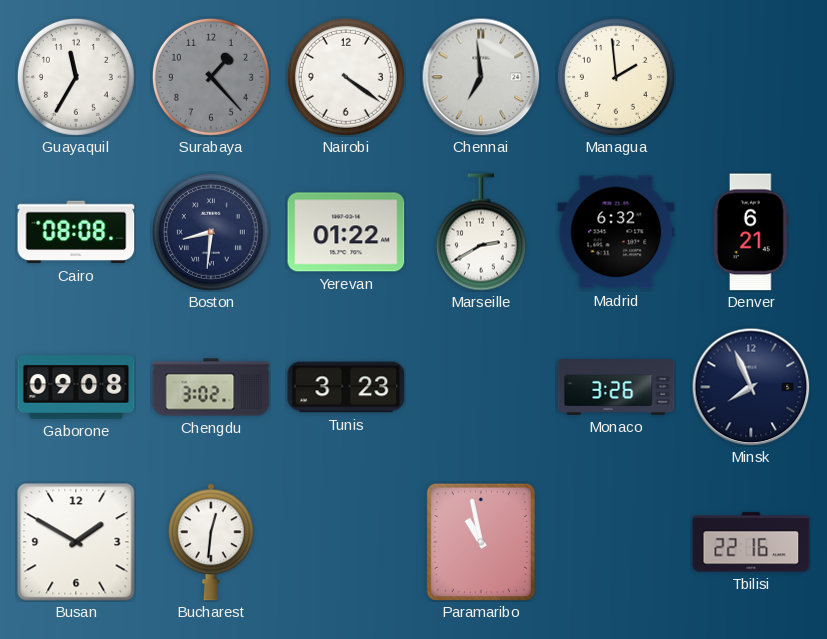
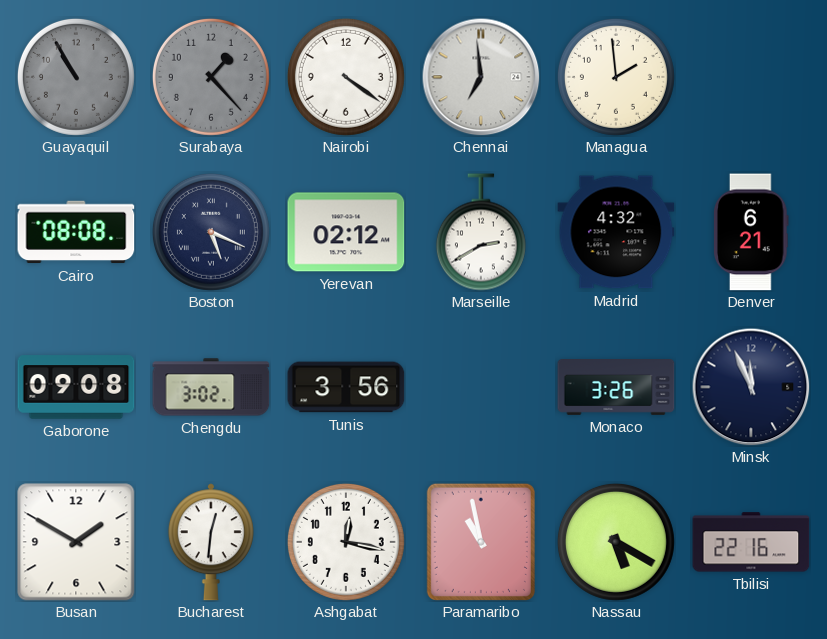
Guayaquil: 11:35 -> 10:55 (76, 77)
Guayaquil dial: white -> grey (76, 77)
Boston: 8:31 -> 5:19 (211, 232)
Yerevan: 01:22 -> 02:12 (346, 232)
Madrid: 6:32 -> 4:32 (616, 232)
Tunis: 3:23 -> 3:56 (346, 387)
Minsk: 7:56 -> 11:56 (751, 387)
Ashgabat: none -> 12:17 (346, 542)
Nassau: none -> 5:20 (616, 542)
